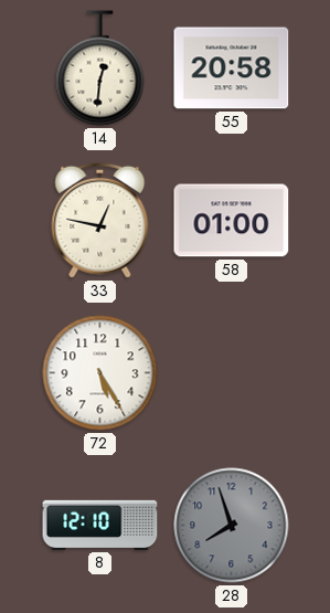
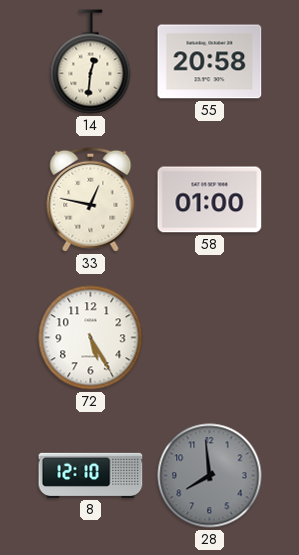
28: 7:57 -> 7:59 (210, 476)
